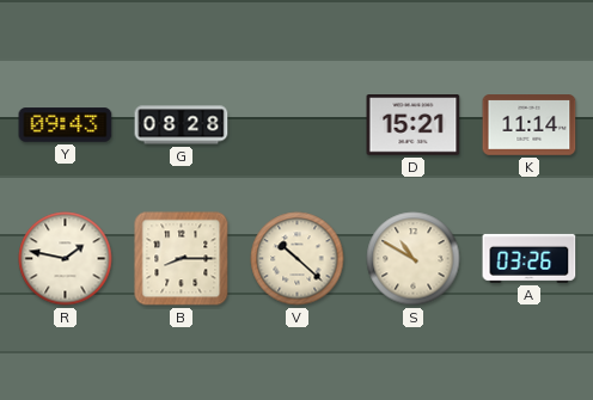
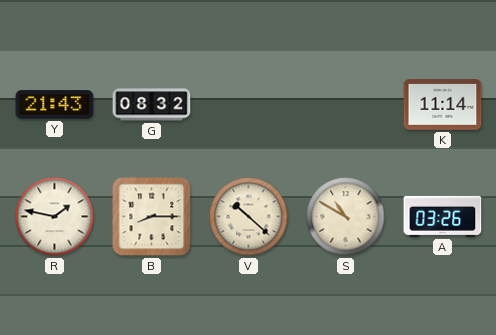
Y: 09:43 -> 21:43 (55, 105)
G: 08:28 -> 08:32 (152, 105)
D: 15:21 -> none (414, 125)
